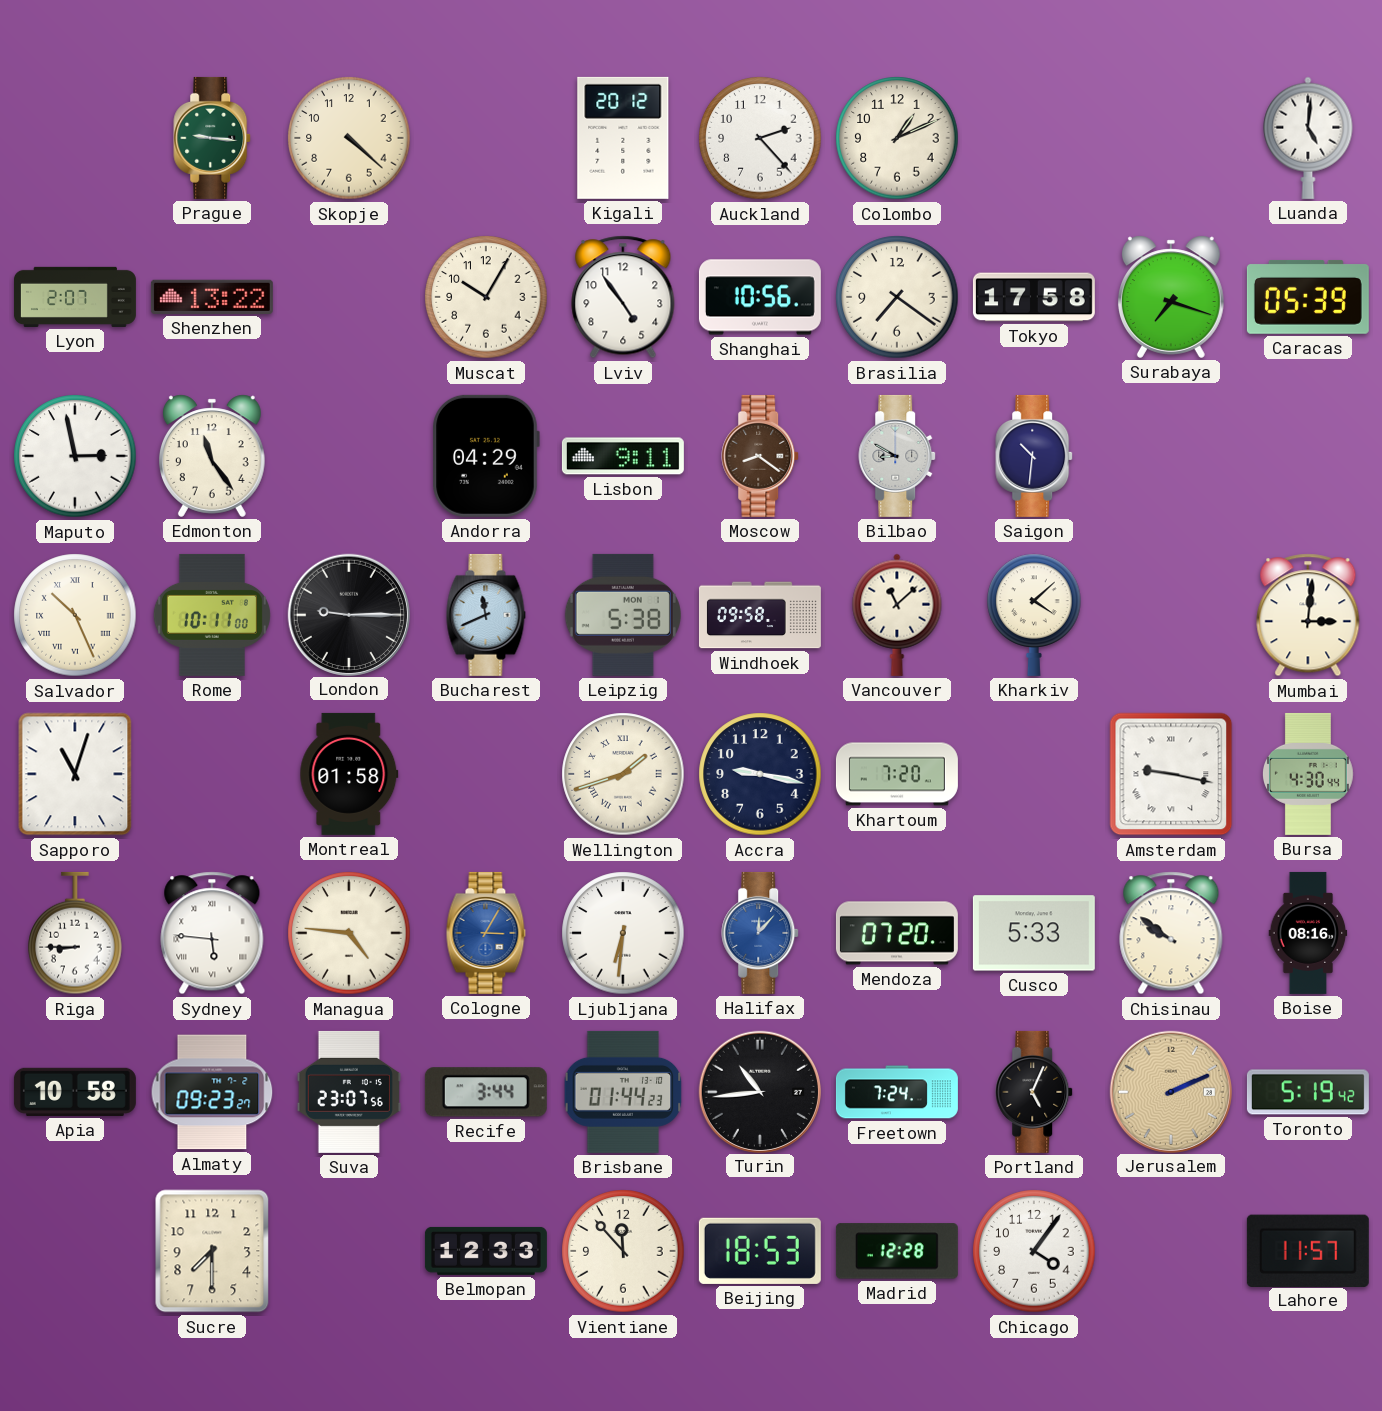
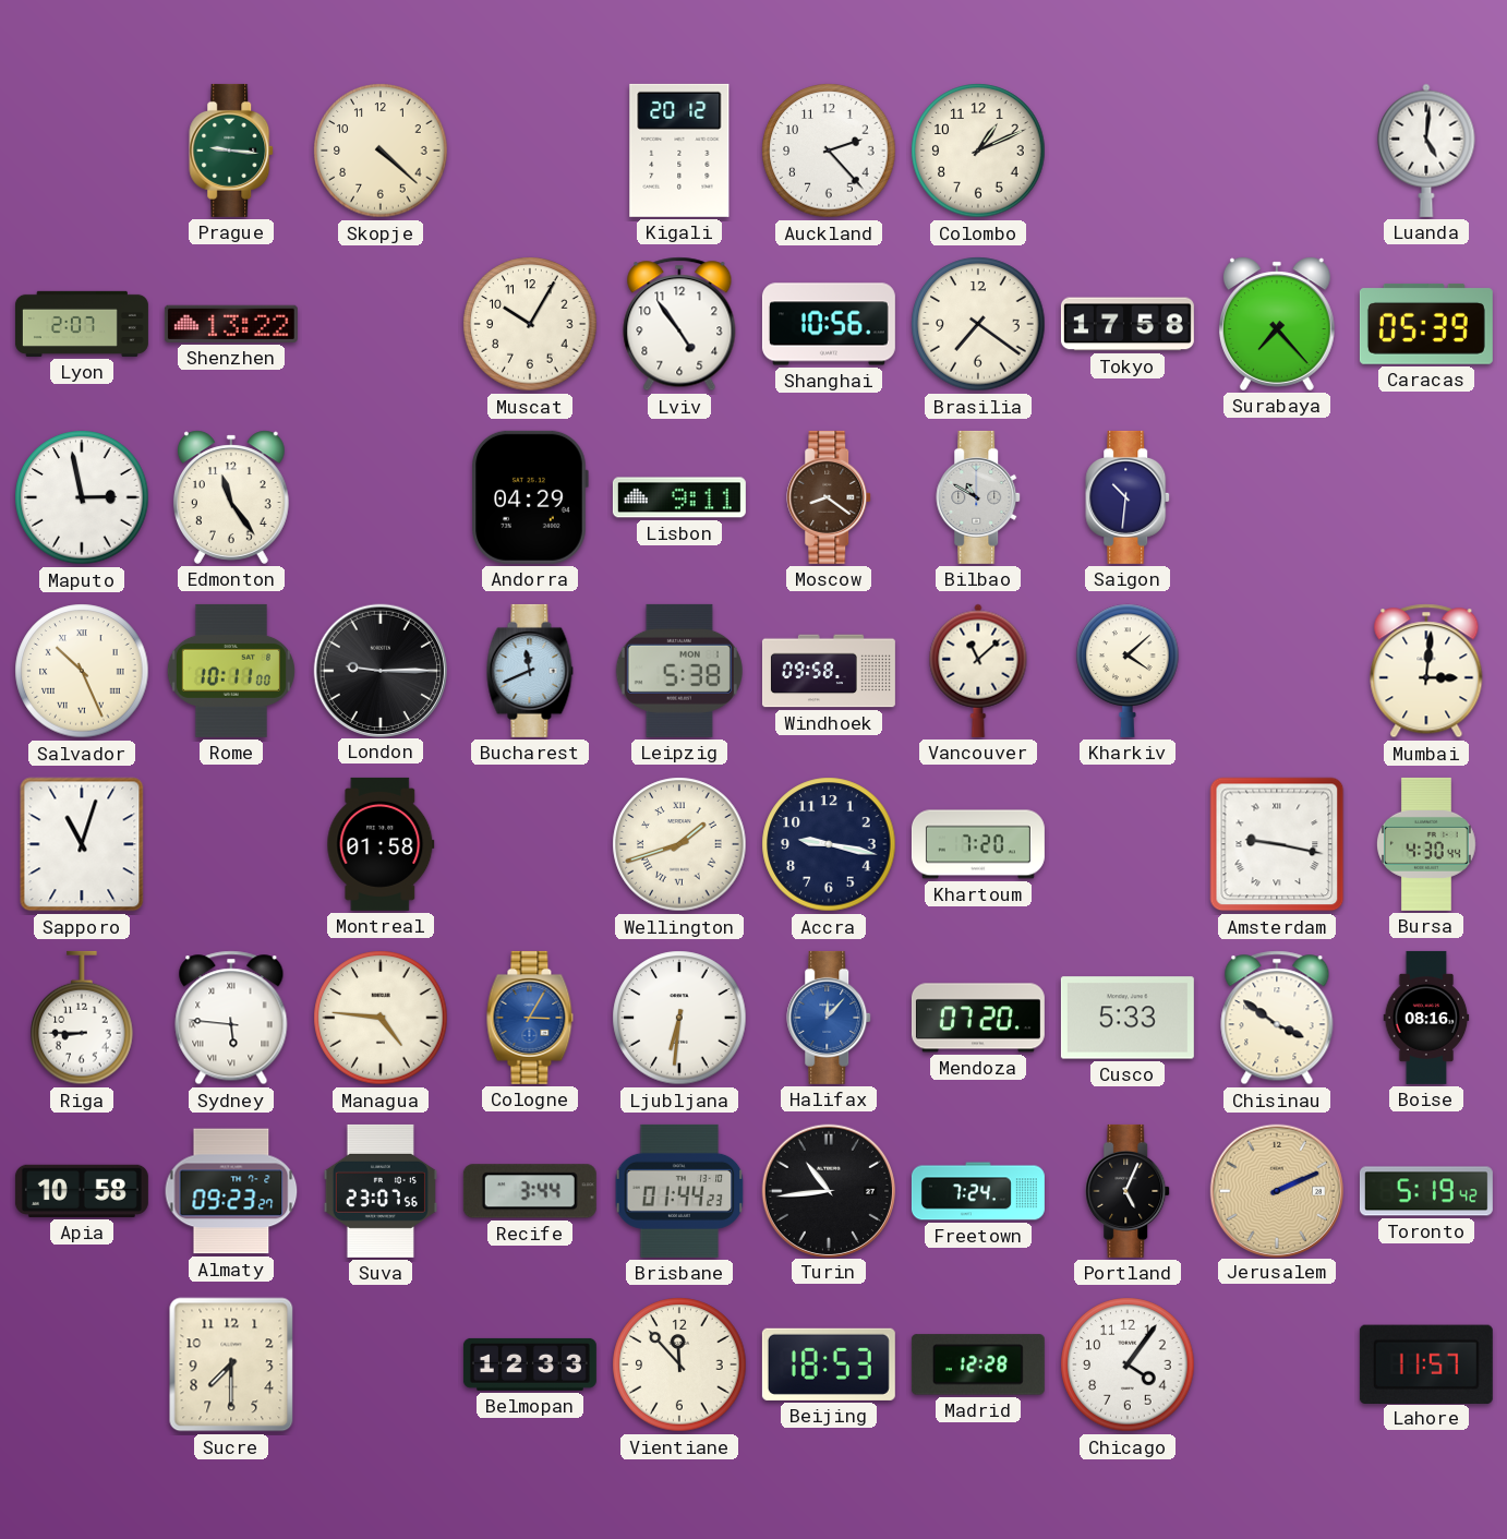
Surabaya: 7:18 -> 7:23 (1277, 324)
Bilbao: 8:50 -> 10:50 (979, 497)
Chisinau: 9:51 -> 3:51 (1277, 1018)
